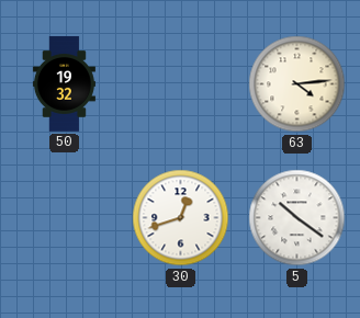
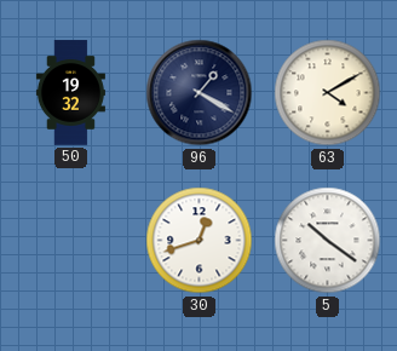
96: none -> 1:20 (200, 93)
63: 4:14 -> 4:10 (328, 93)
